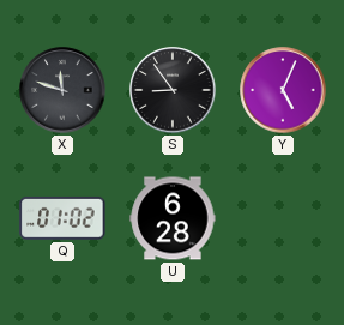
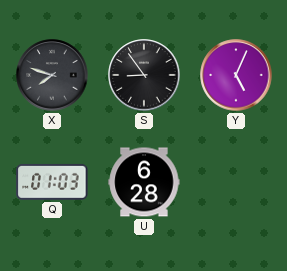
X: 11:48 -> 7:48 (52, 75)
Q: 01:02 -> 01:03 (52, 182)
